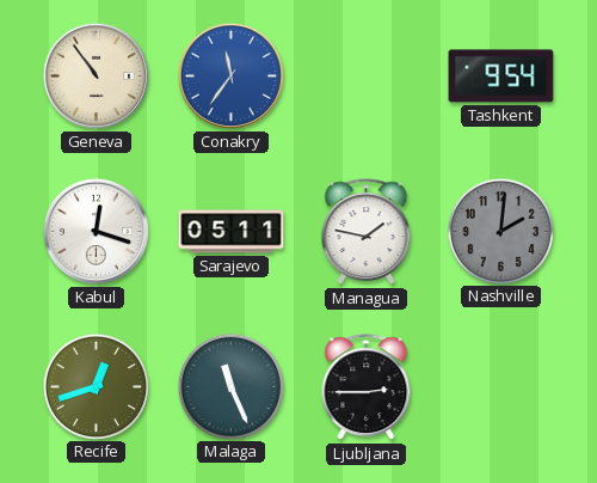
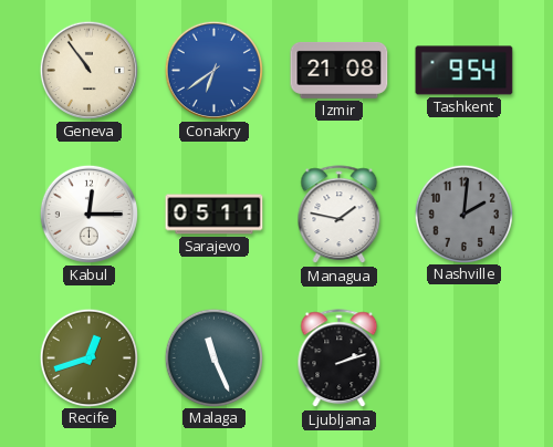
Conakry: 11:36 -> 6:39 (213, 70)
Izmir: none -> 21:08 (340, 70)
Kabul: 12:18 -> 12:15 (88, 214)
Ljubljana: 2:45 -> 2:12 (340, 358)
